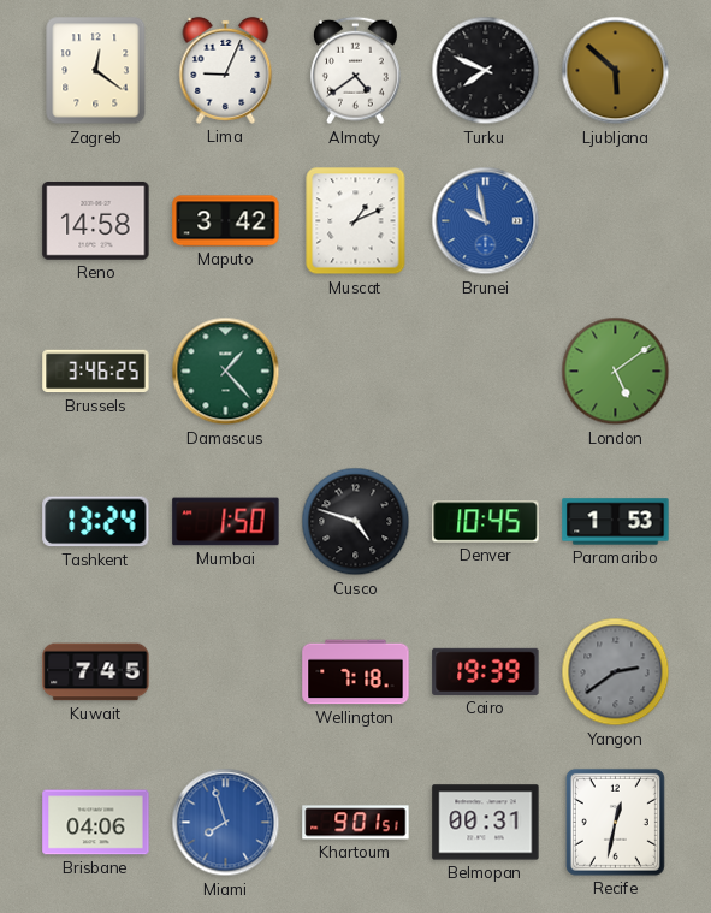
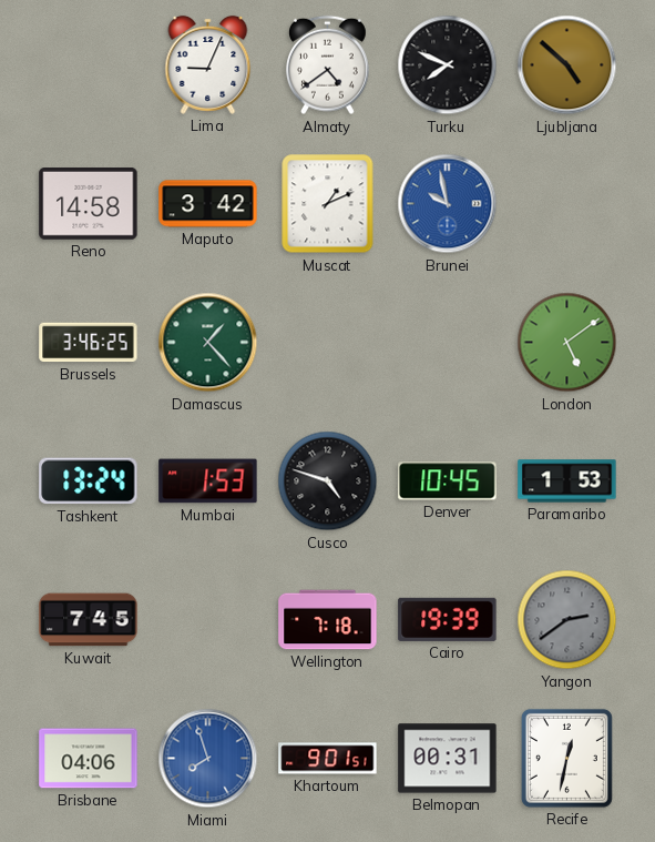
Zagreb: 12:21 -> none (96, 71)
Ljubljana: 5:52 -> 4:52 (567, 65)
Mumbai: 1:50 -> 1:53 (208, 481)
